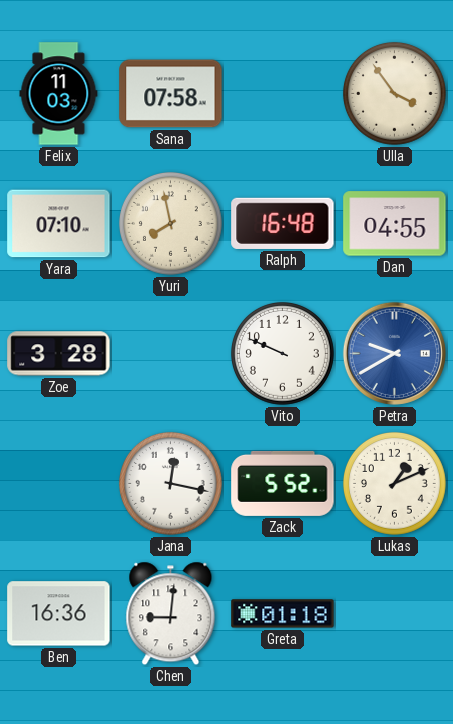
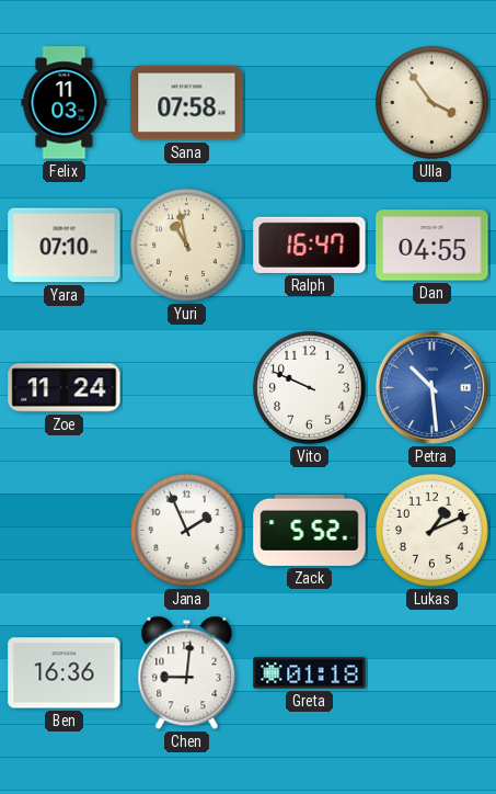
Yuri: 7:58 -> 10:58 (186, 245)
Ralph: 16:48 -> 16:47 (310, 245)
Zoe: 3:28 -> 11:24 (65, 388)
Petra: 9:40 -> 10:29 (431, 387)
Jana: 12:17 -> 1:56 (186, 530)
